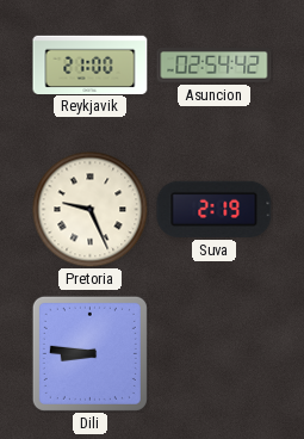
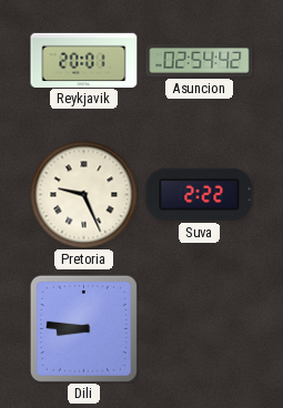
Reykjavik: 21:00 -> 20:01 (84, 60)
Suva: 2:19 -> 2:22 (200, 194)
